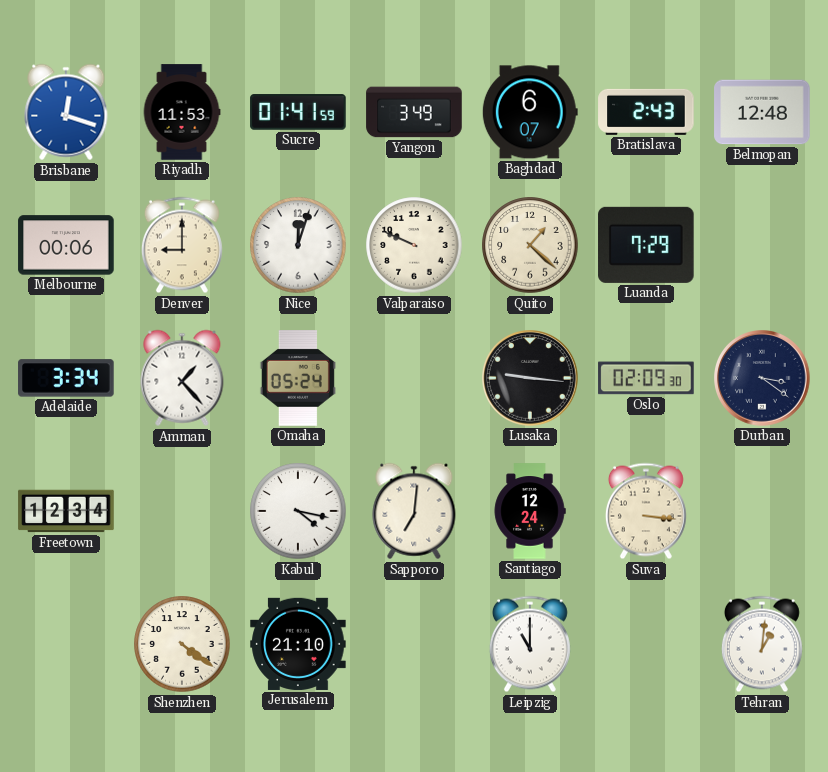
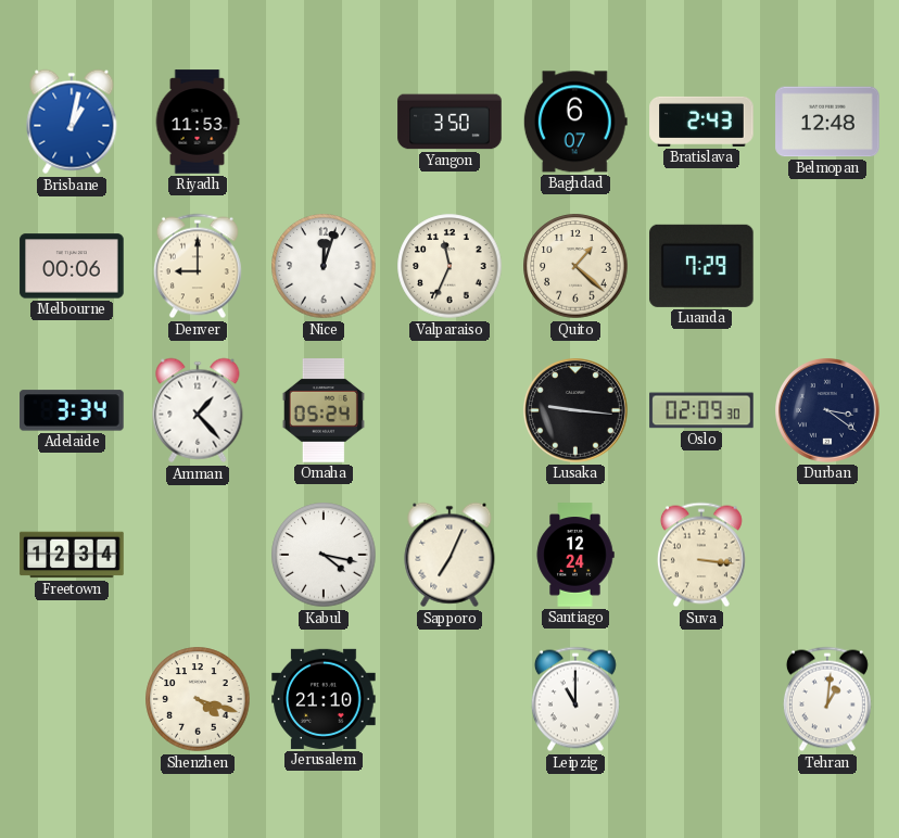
Brisbane: 12:18 -> 1:02 (72, 122)
Sucre: 01:41 -> none (298, 112)
Yangon: 3:49 -> 3:50 (449, 122)
Valparaiso: 9:49 -> 11:34 (449, 266)
Sapporo: 7:01 -> 7:04 (449, 555)
Shenzhen: 4:21 -> 4:18 (198, 699)
